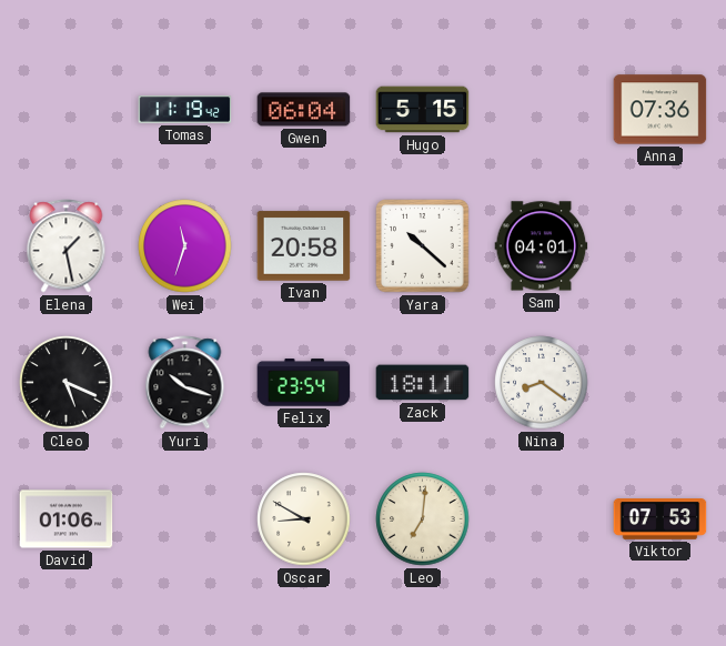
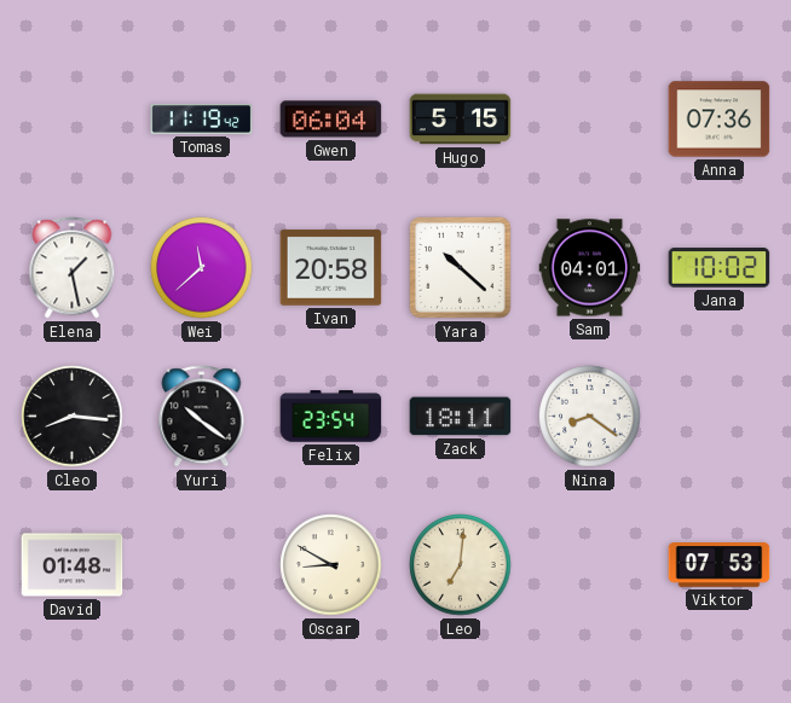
Wei: 11:33 -> 11:38 (202, 268)
Jana: none -> 10:02 (720, 268)
Cleo: 5:19 -> 8:16 (73, 417)
Yuri: 10:18 -> 10:21 (202, 417)
David: 01:06 -> 01:48 (73, 565)
